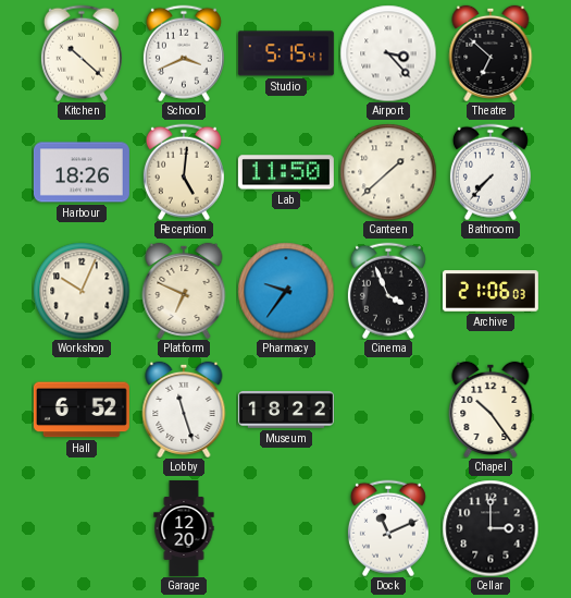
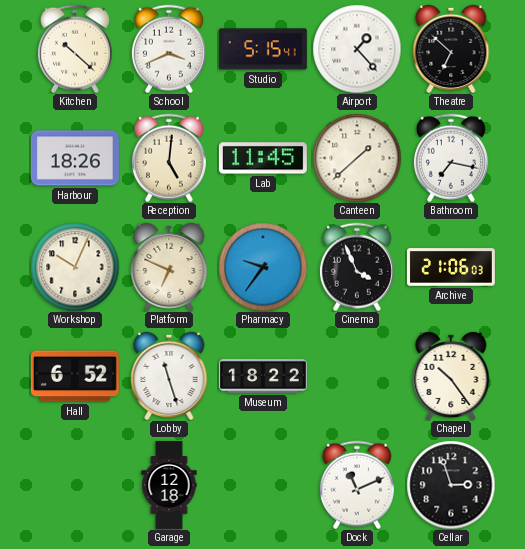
Airport: 3:23 -> 1:23 (357, 49)
Lab: 11:50 -> 11:45 (263, 158)
Bathroom: 7:37 -> 7:17 (451, 158)
Garage: 12:20 -> 12:18 (169, 485)
Cellar: 3:00 -> 2:57 (451, 485)
